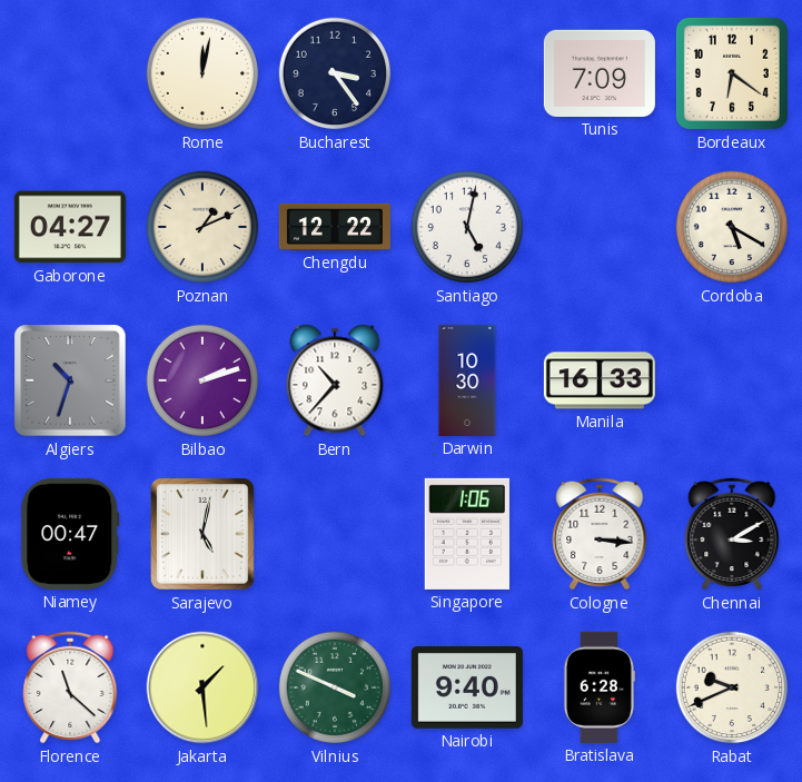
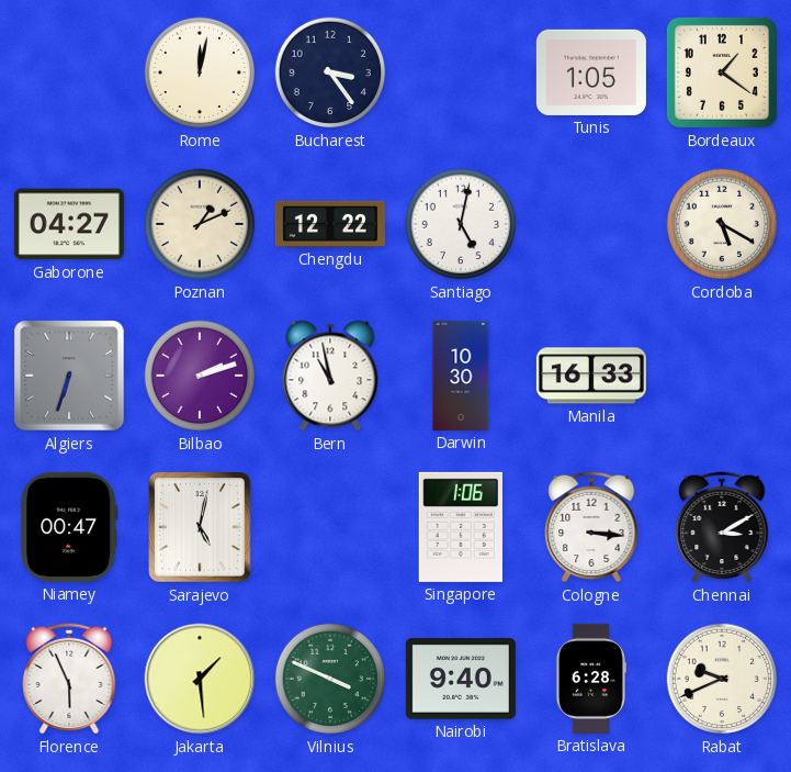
Tunis: 7:09 -> 1:05 (591, 72)
Bordeaux: 6:21 -> 1:21 (722, 72)
Algiers: 10:33 -> 6:33 (69, 376)
Bern: 10:37 -> 10:58 (330, 376)
Florence: 11:22 -> 5:56 (69, 679)
